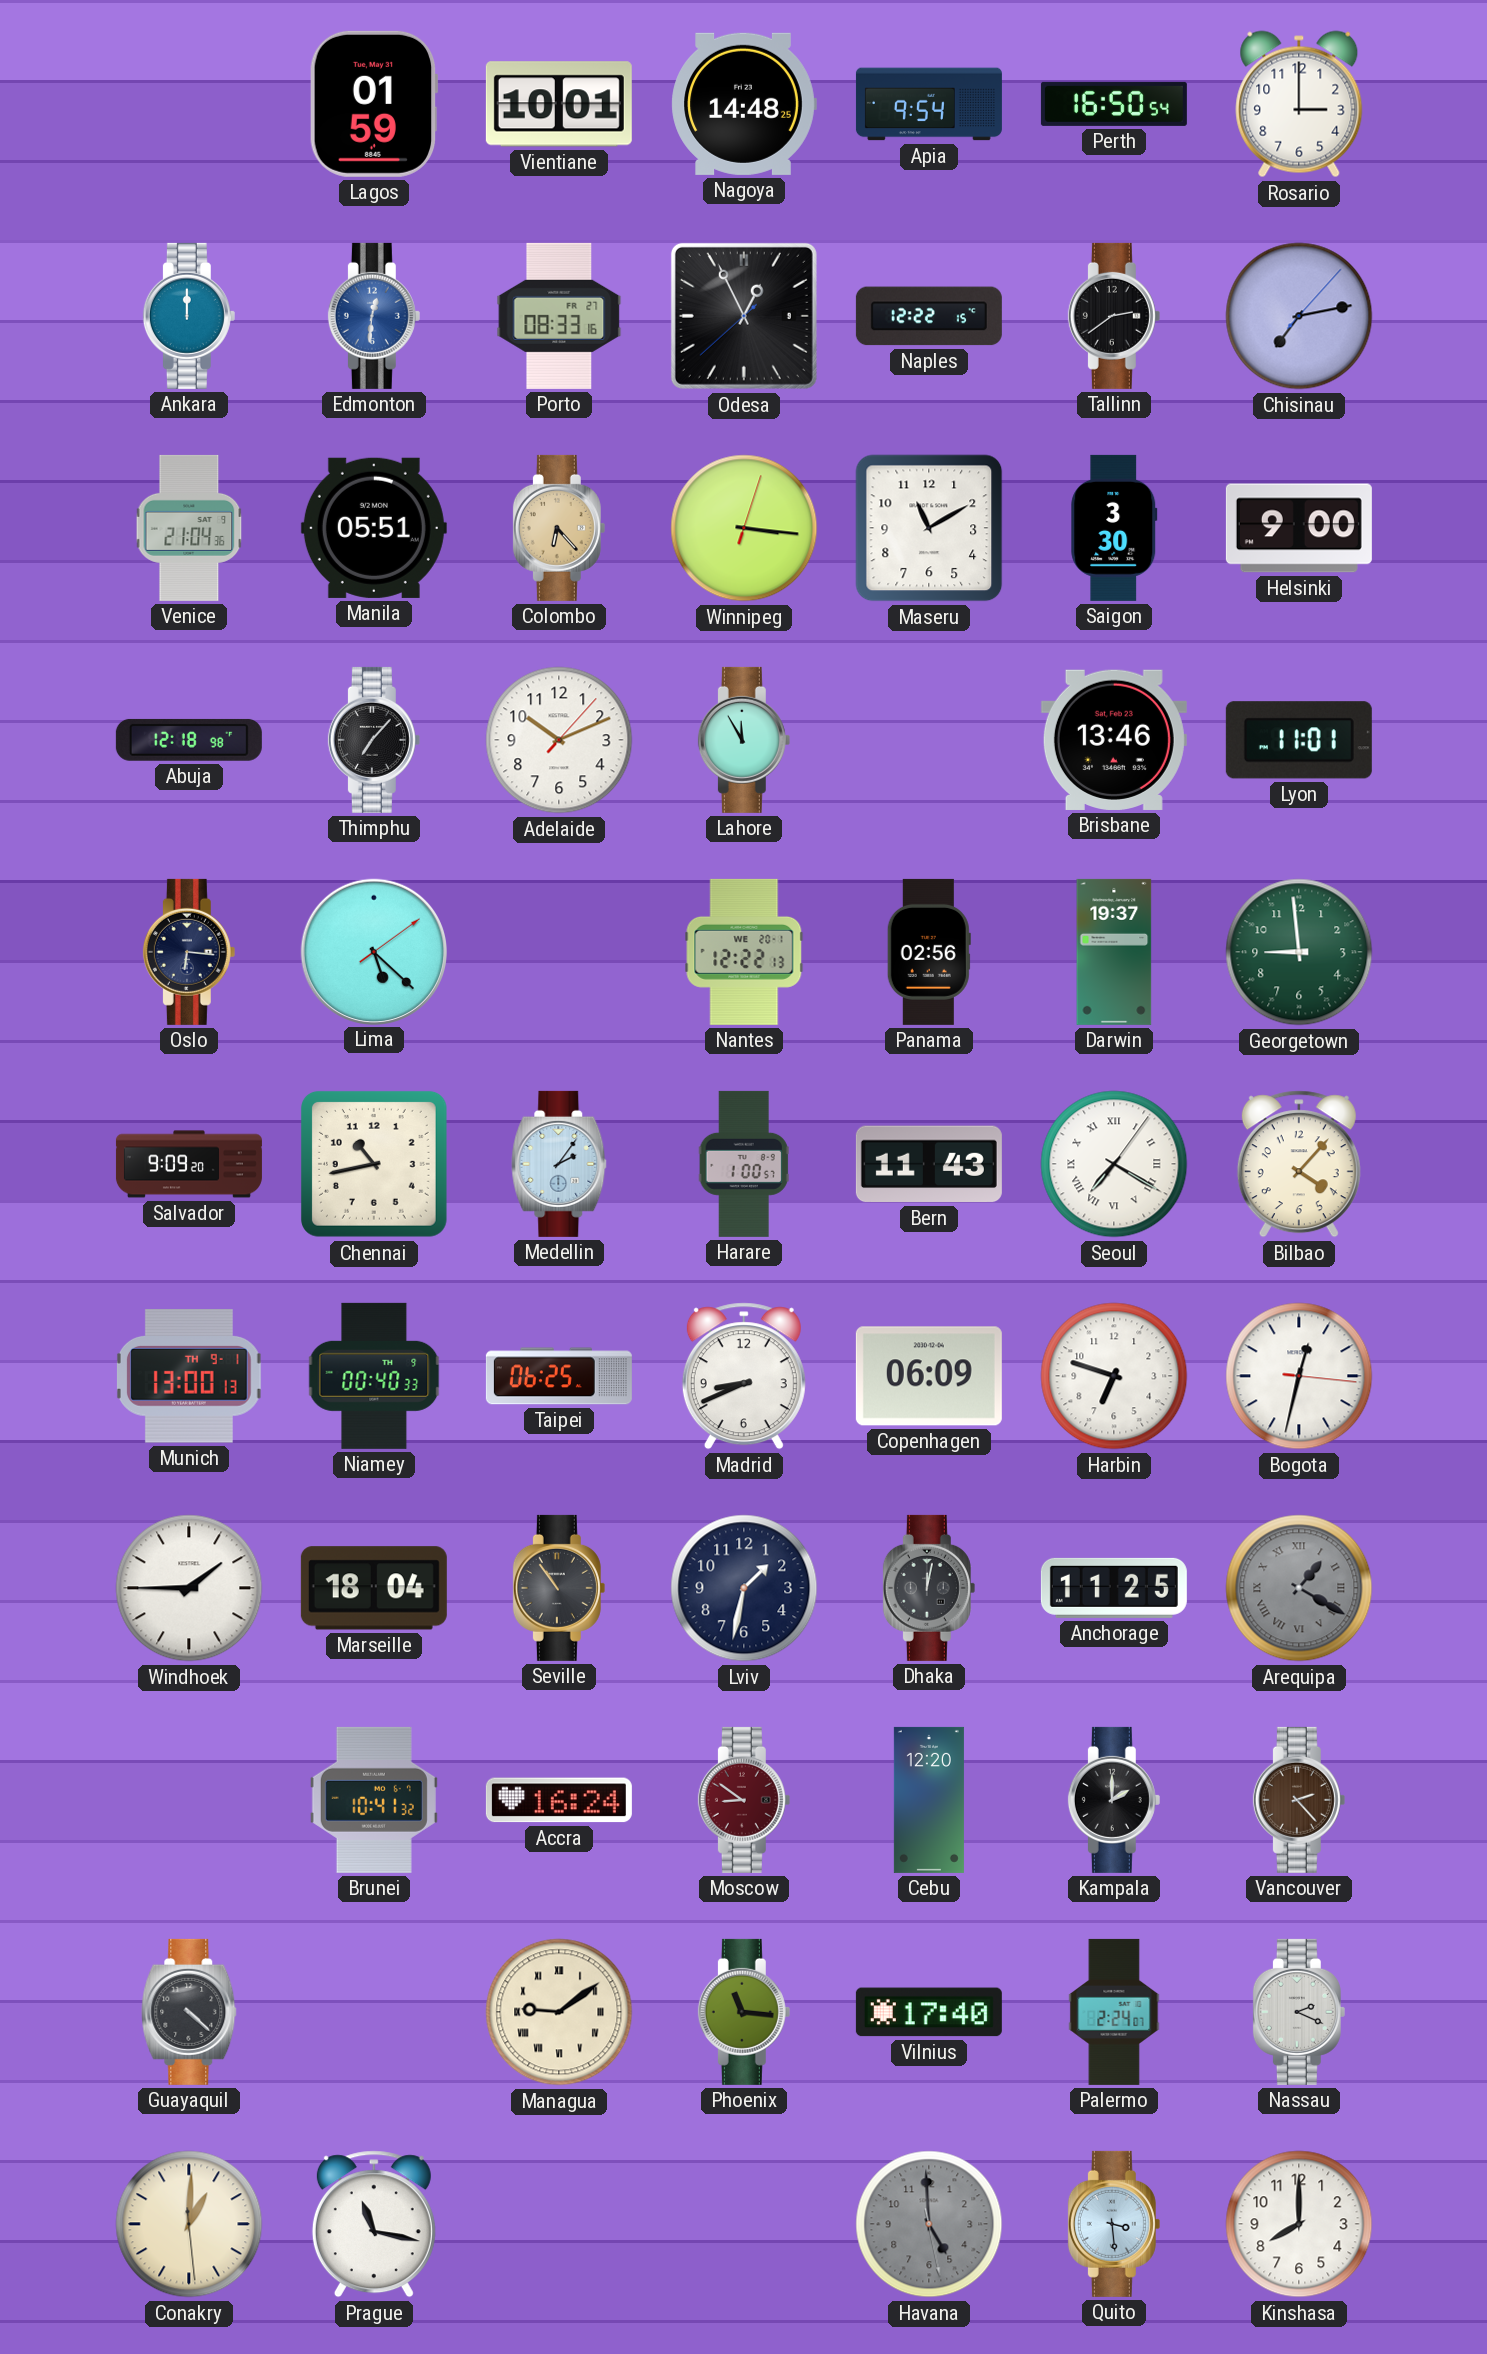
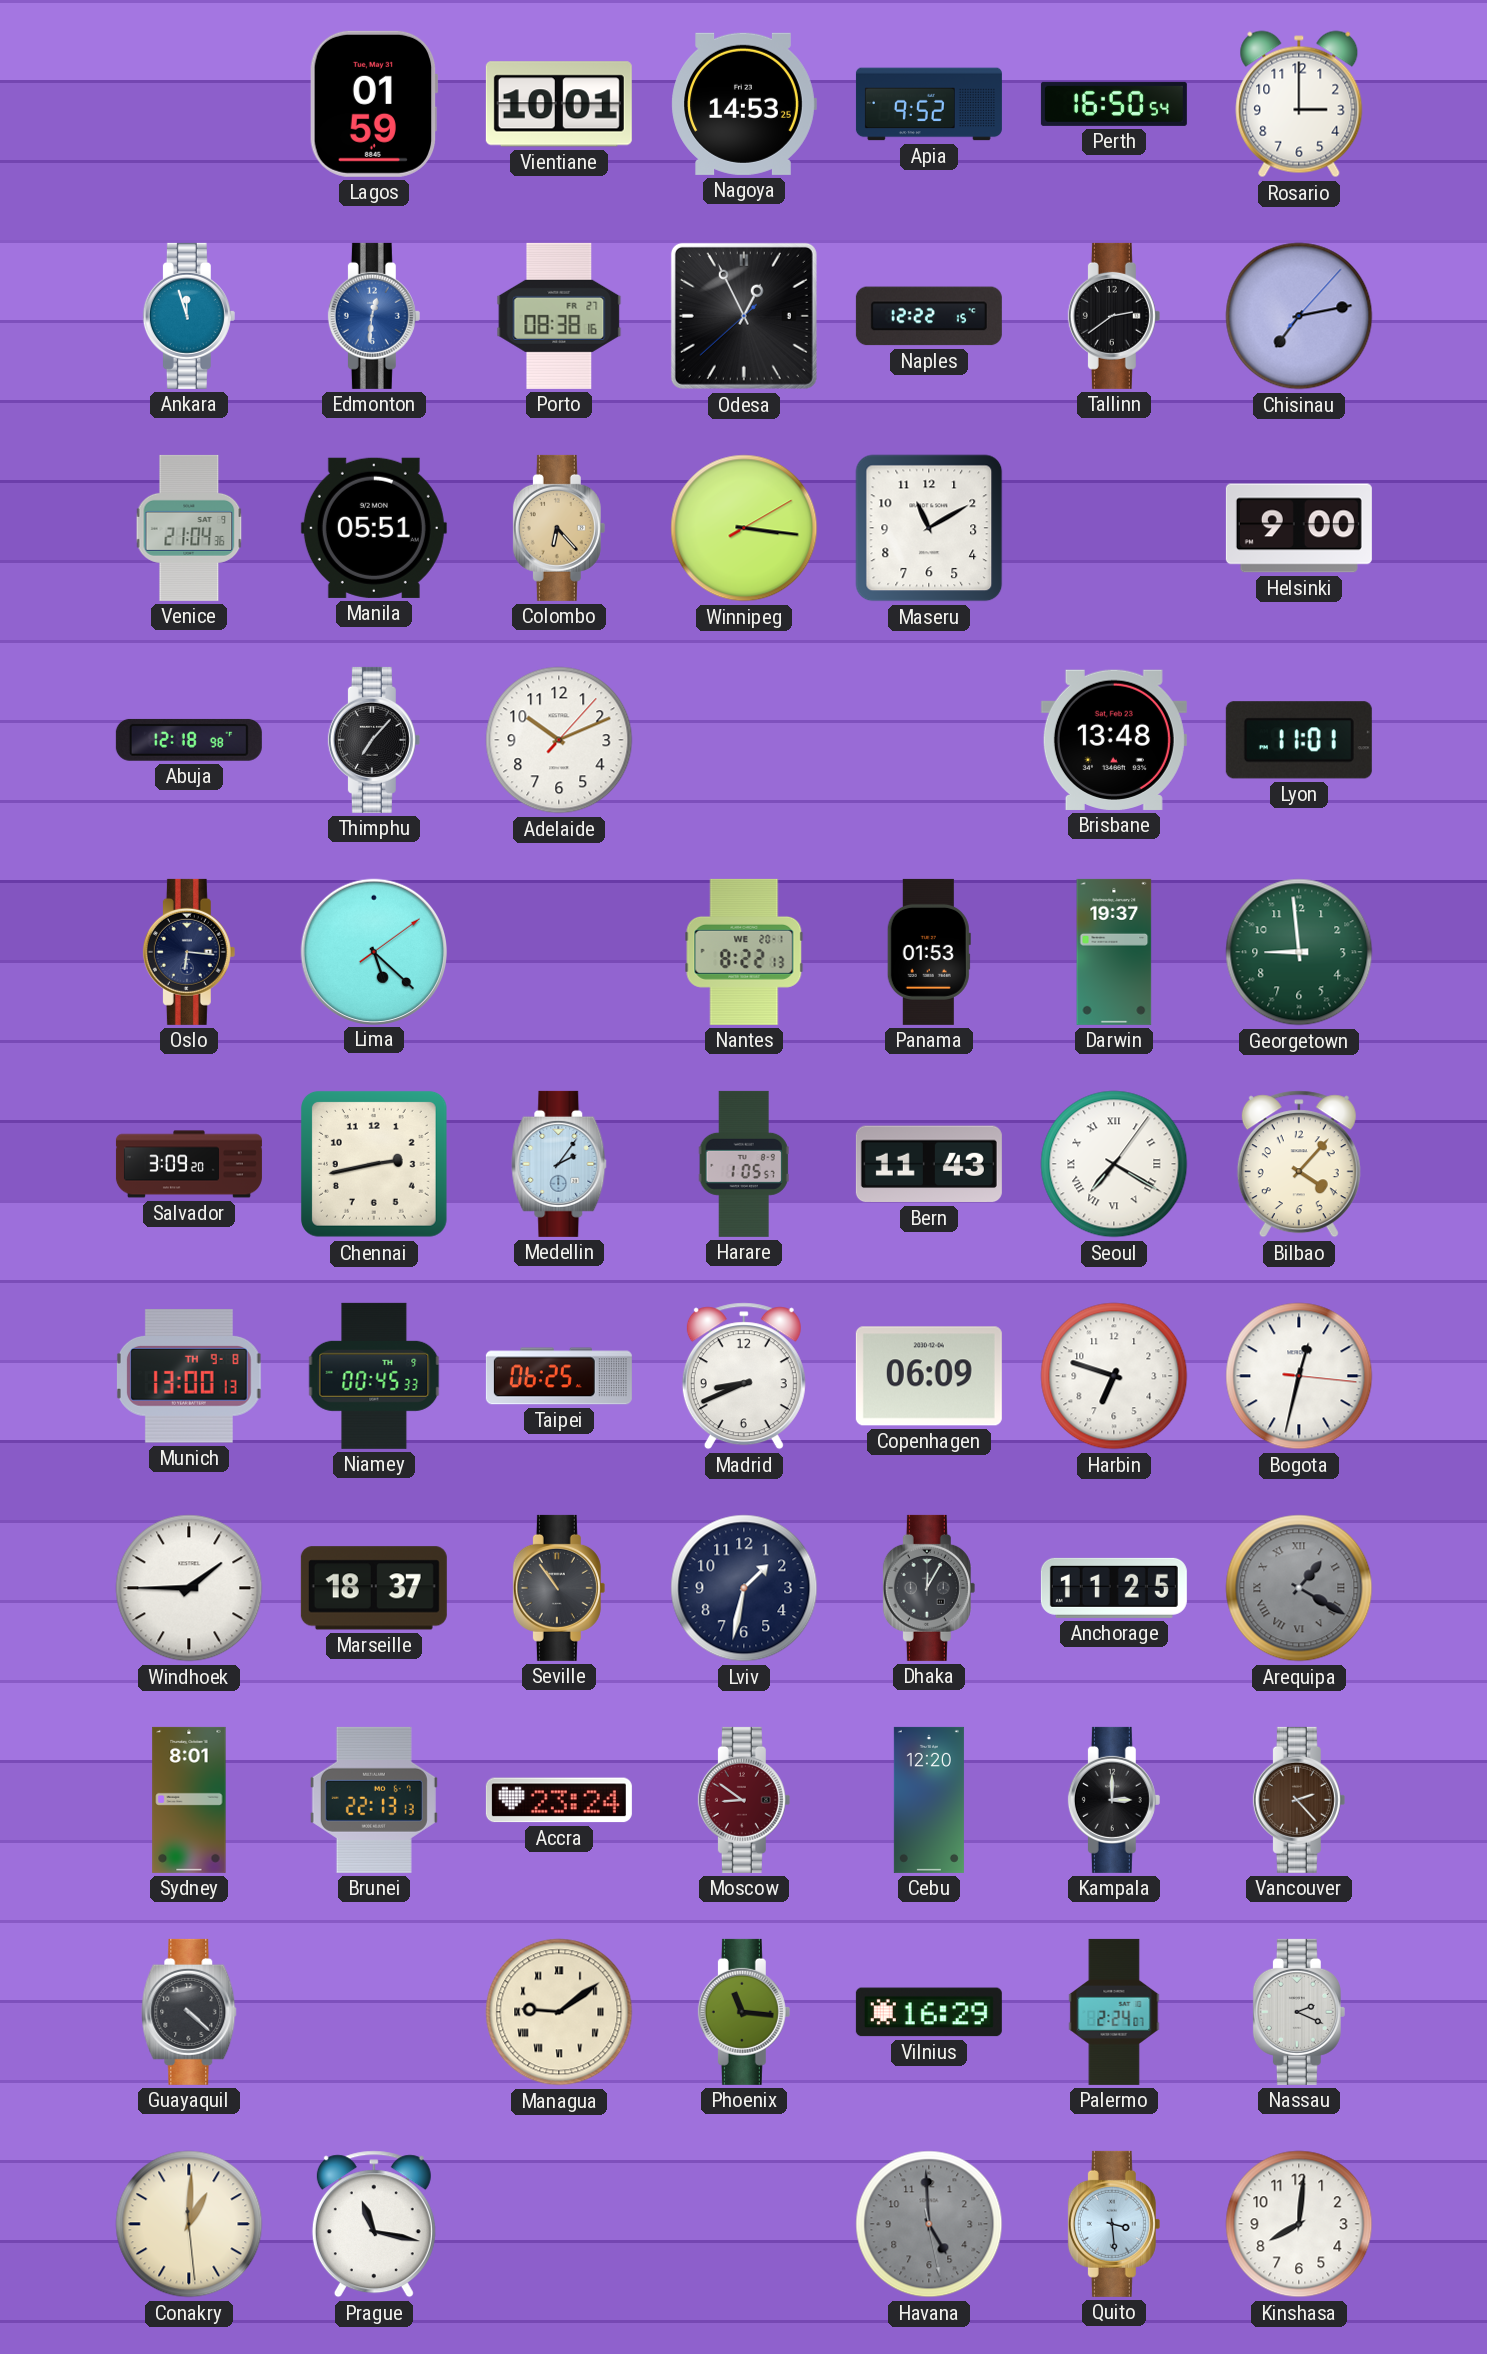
Nagoya: 14:48 -> 14:53 (744, 104)
Apia: 9:54 -> 9:52 (929, 104)
Ankara: 12:00 -> 11:57 (189, 316)
Porto: 08:33 -> 08:38 (559, 316)
Winnipeg: 3:16:03 -> 3:16:10 (744, 528)
Saigon: 3:30 -> none (1114, 528)
Lahore: 11:55 -> none (744, 740)
Brisbane: 13:46 -> 13:48 (1114, 740)
Nantes: 12:22 -> 8:22 (744, 952)
Panama: 02:56 -> 01:53 (929, 952)
Salvador: 9:09 -> 3:09 (189, 1164)
Chennai: 10:43 -> 2:43 (374, 1164)
Harare: 1:00 -> 1:05 (744, 1164)
Munich date: TH 9-1 -> TH 9-8 (189, 1376)
Niamey: 00:40 -> 00:45 (374, 1376)
Marseille: 18:04 -> 18:37 (374, 1588)
Dhaka: 12:02 -> 12:05 (929, 1588)
Sydney: none -> 8:01 (189, 1800)
Brunei: 10:41 -> 22:13 (374, 1800)
Accra: 16:24 -> 23:24 (559, 1800)
Kampala: 2:00 -> 3:00 (1114, 1800)
Vilnius: 17:40 -> 16:29 (929, 2012)
Kinshasa: 8:00 -> 8:01 (1299, 2224)
